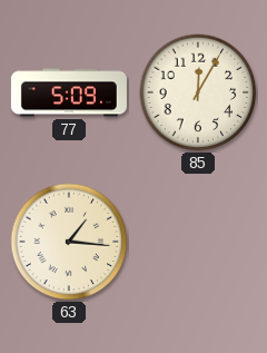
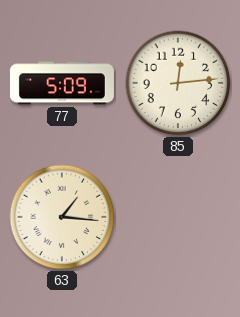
85: 12:05 -> 12:14 (178, 83)
